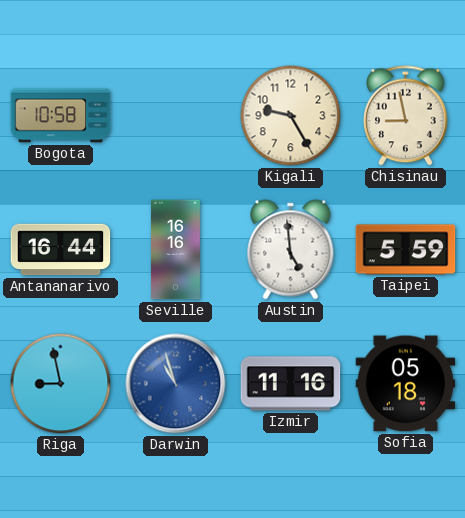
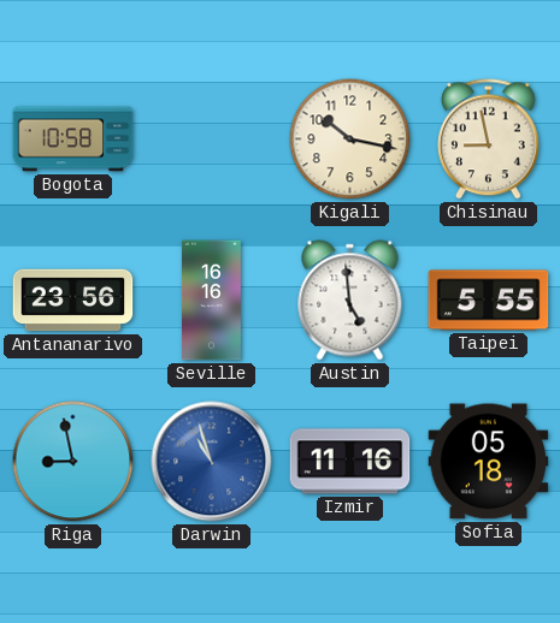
Kigali: 9:25 -> 10:17 (350, 140)
Antananarivo: 16:44 -> 23:56 (73, 301)
Taipei: 5:59 -> 5:55 (489, 301)
